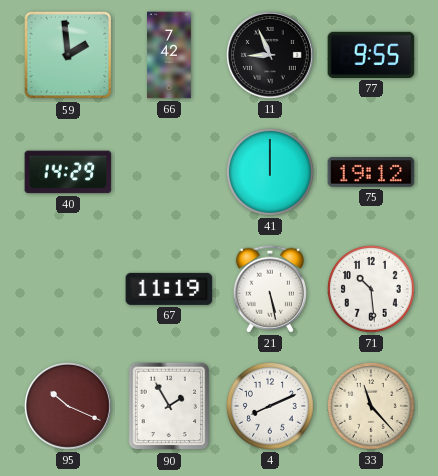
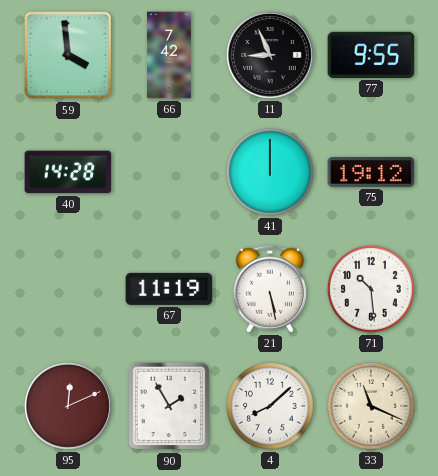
59: 1:59 -> 3:59 (68, 55)
40: 14:29 -> 14:28 (68, 172)
95: 10:19 -> 12:11 (69, 407)
4: 8:11 -> 8:08 (270, 406)
33: 11:23 -> 11:19 (371, 406)
